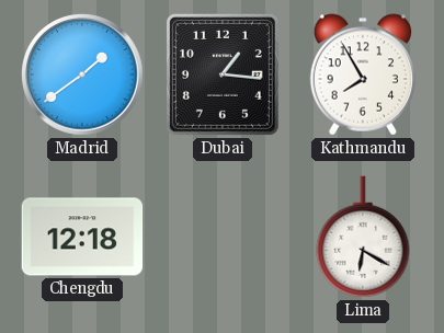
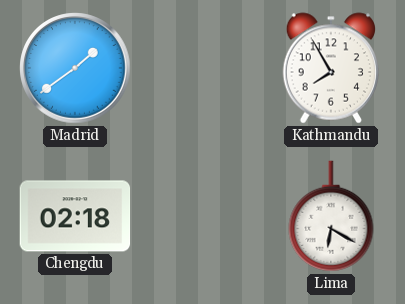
Dubai: 1:16 -> none (223, 74)
Chengdu: 12:18 -> 02:18 (75, 216)
